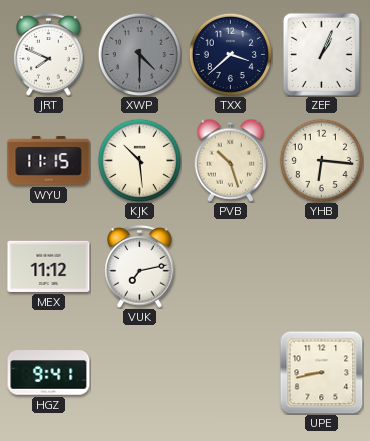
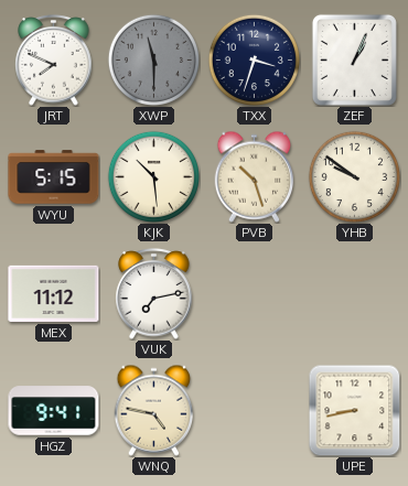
XWP: 4:30 -> 11:30 (153, 60)
TXX: 3:38 -> 3:33 (254, 60)
WYU: 11:15 -> 5:15 (54, 177)
YHB: 6:16 -> 9:51 (354, 176)
WNQ: none -> 4:47 (154, 410)
